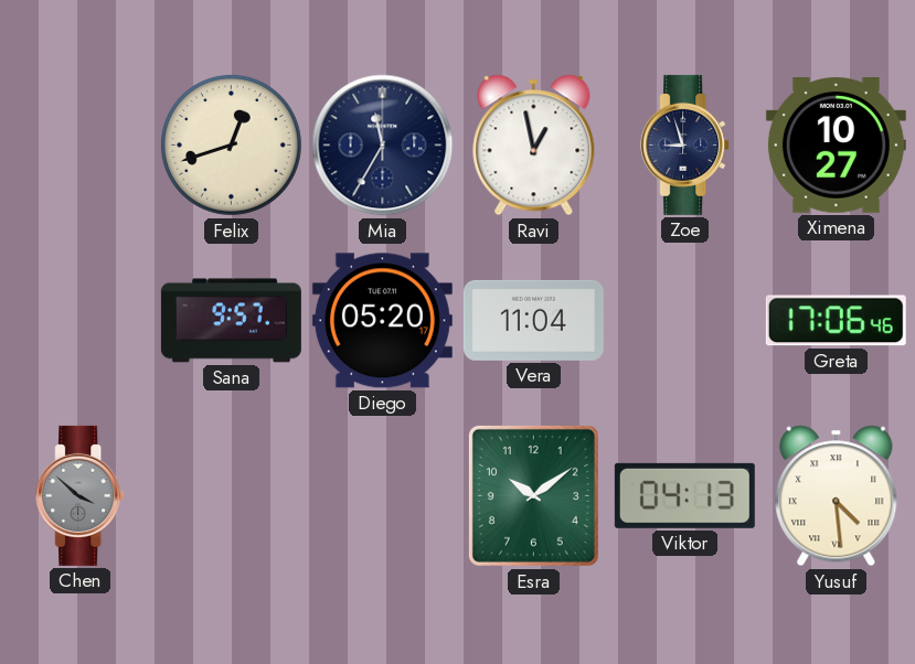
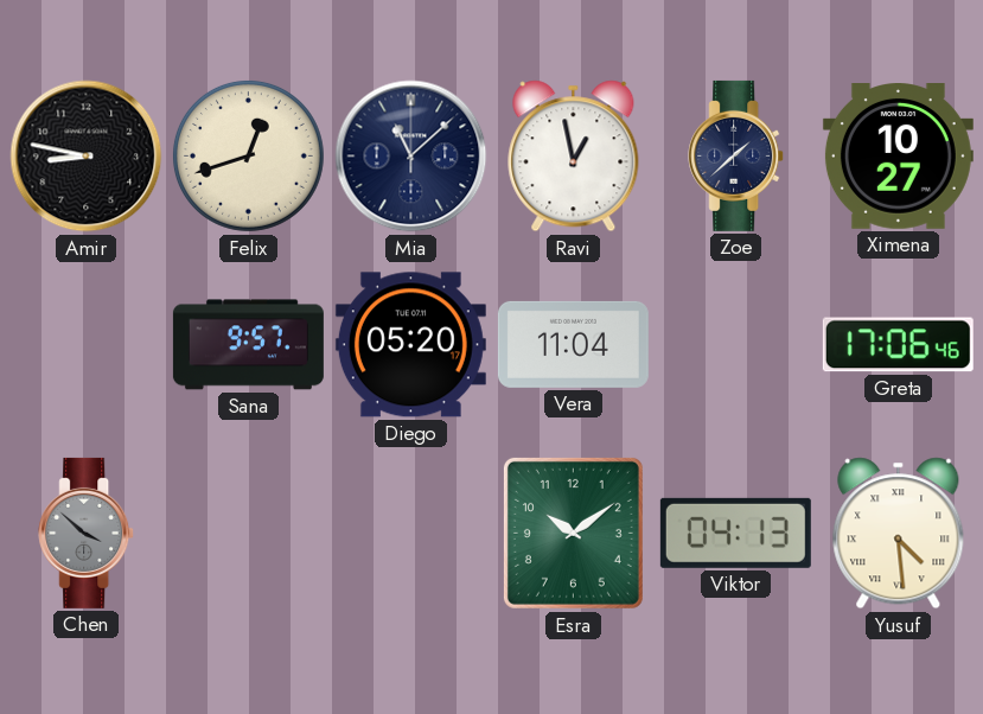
Amir: none -> 8:47 (87, 157)
Mia: 11:35 -> 11:08 (411, 157)
Zoe: 8:57 -> 1:38 (736, 155)
